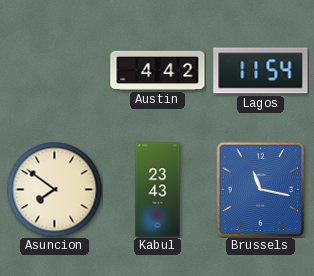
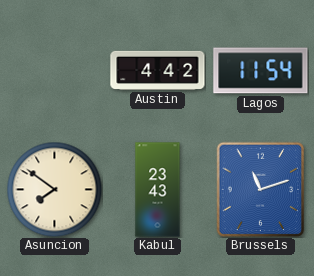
Brussels: 11:17 -> 11:12 (261, 189)
